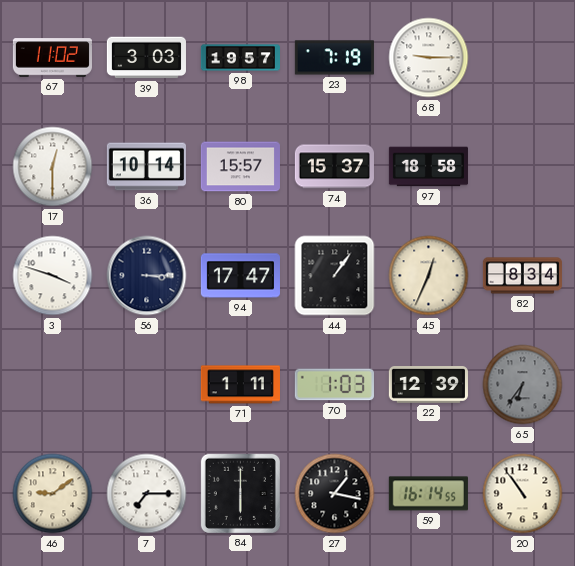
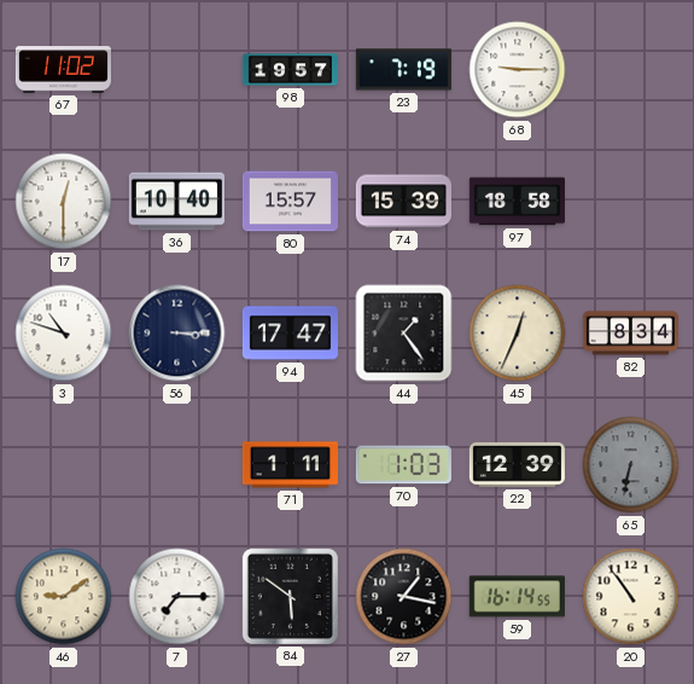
39: 3:03 -> none (146, 58)
36: 10:14 -> 10:40 (176, 202)
74: 15:37 -> 15:39 (403, 202)
3: 3:48 -> 10:48 (64, 334)
44: 1:06 -> 1:24 (404, 334)
65: 6:36 -> 6:32 (631, 465)
84: 6:00 -> 5:51 (290, 596)
